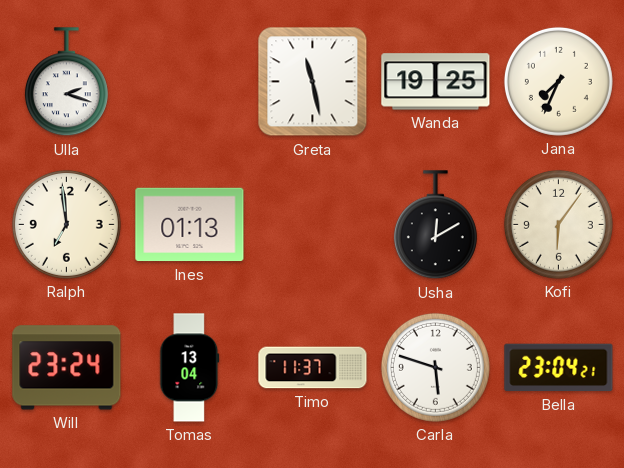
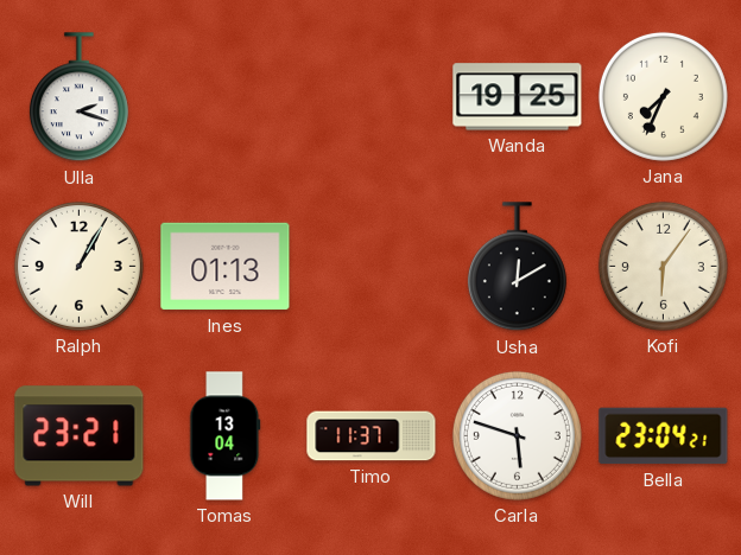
Greta: 11:28 -> none (313, 82)
Ralph: 6:59 -> 1:05 (78, 266)
Will: 23:24 -> 23:21 (80, 436)
